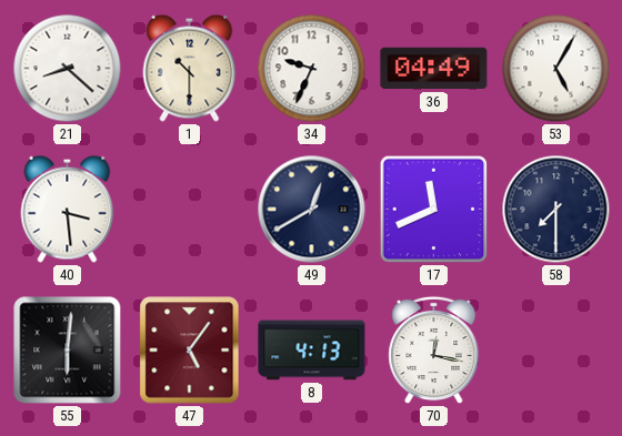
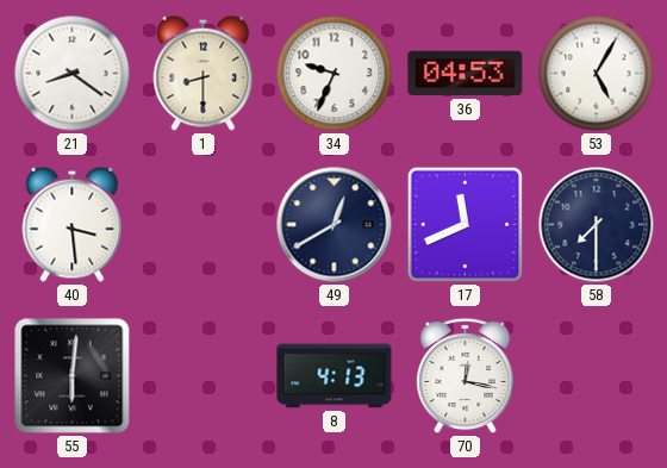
21: 8:22 -> 8:21 (73, 74)
1: 10:30 -> 8:30 (204, 73)
36: 04:49 -> 04:53 (466, 74)
47: 5:06 -> none (190, 351)
